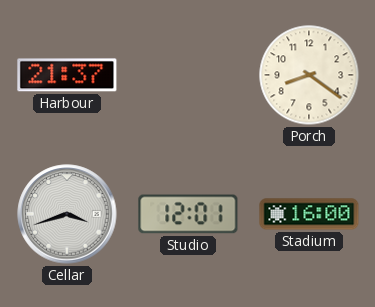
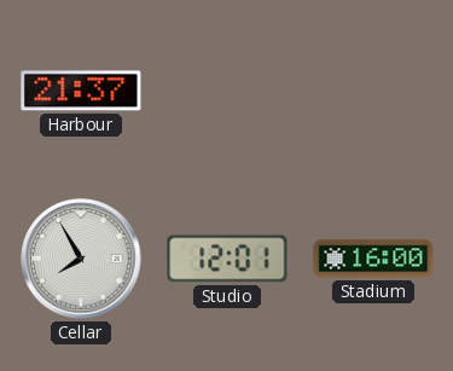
Porch: 8:21 -> none (309, 75)
Cellar: 3:42 -> 7:55 (81, 259)
